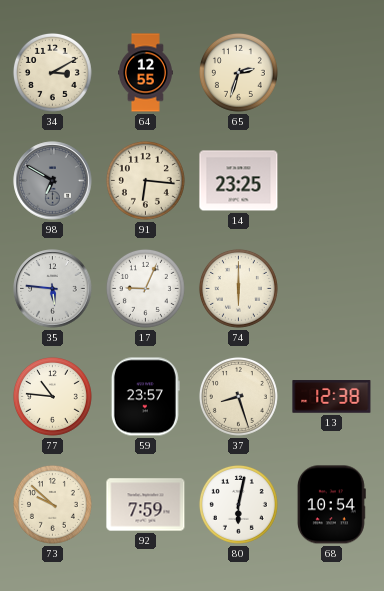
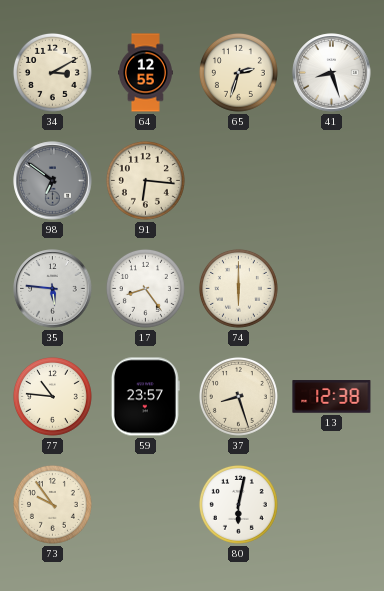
41: none -> 8:27 (332, 73)
98: 6:50 -> 6:51 (53, 181)
14: 23:25 -> none (239, 181)
17: 9:04 -> 8:24 (145, 288)
73: 9:52 -> 9:54 (52, 504)
92: 7:59 -> none (146, 505)
68: 10:54 -> none (331, 505)
